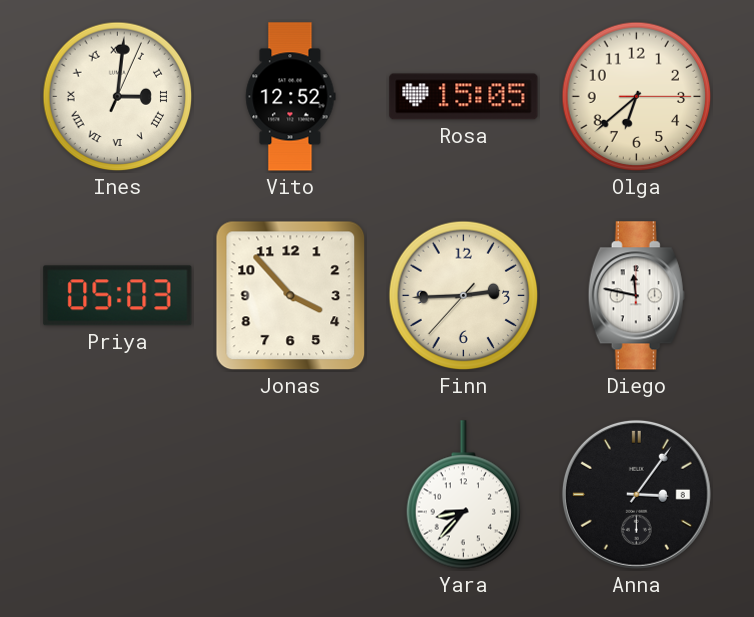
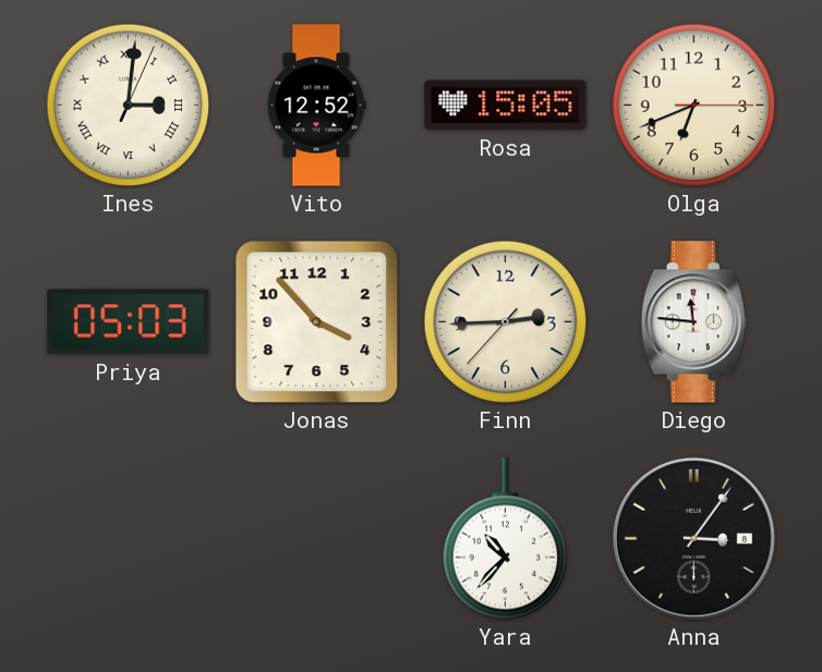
Olga: 6:38 -> 6:41 (694, 106)
Diego: 11:47 -> 11:46 (693, 322)
Yara: 8:37 -> 10:37 (505, 539)
